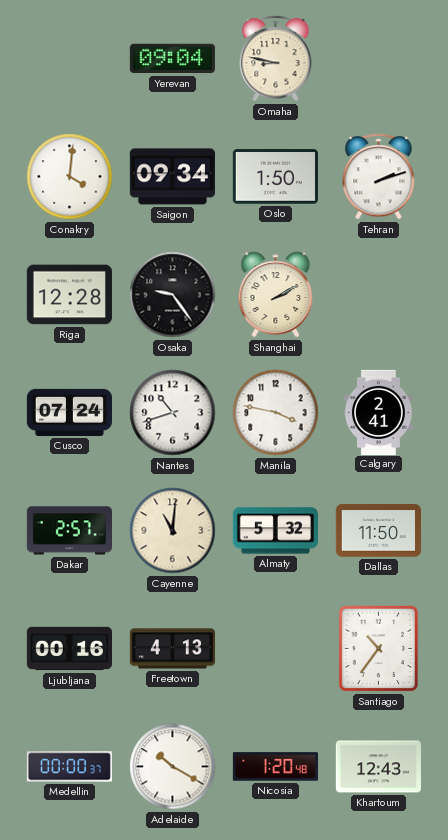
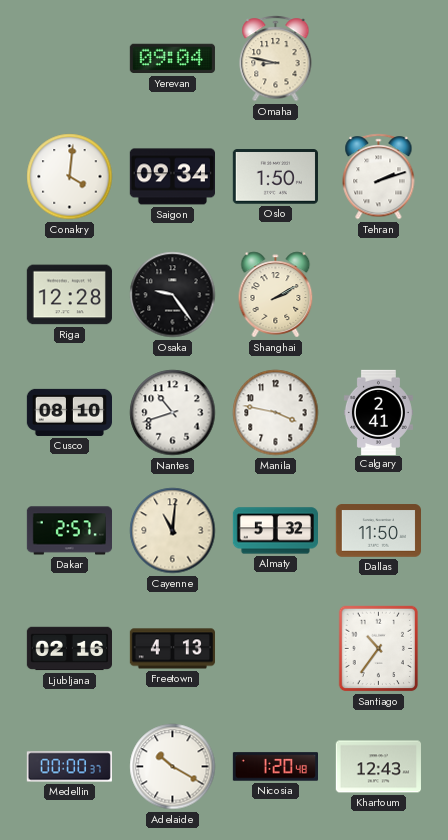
Cusco: 07:24 -> 08:10 (69, 412)
Ljubljana: 00:16 -> 02:16 (69, 649)
